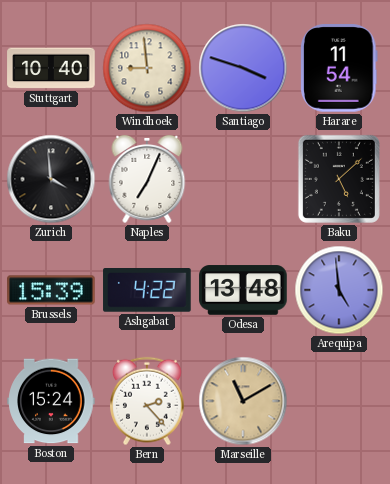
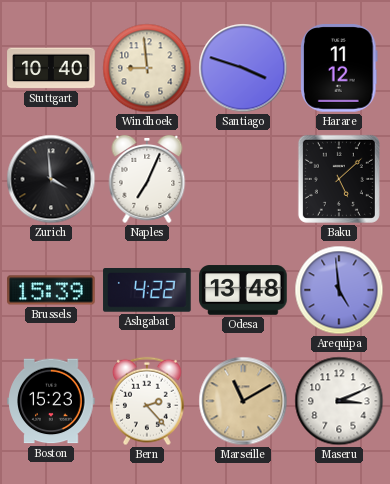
Harare: 11:54 -> 11:12 (339, 68)
Boston: 15:24 -> 15:23 (51, 401)
Maseru: none -> 3:11 (339, 401)
